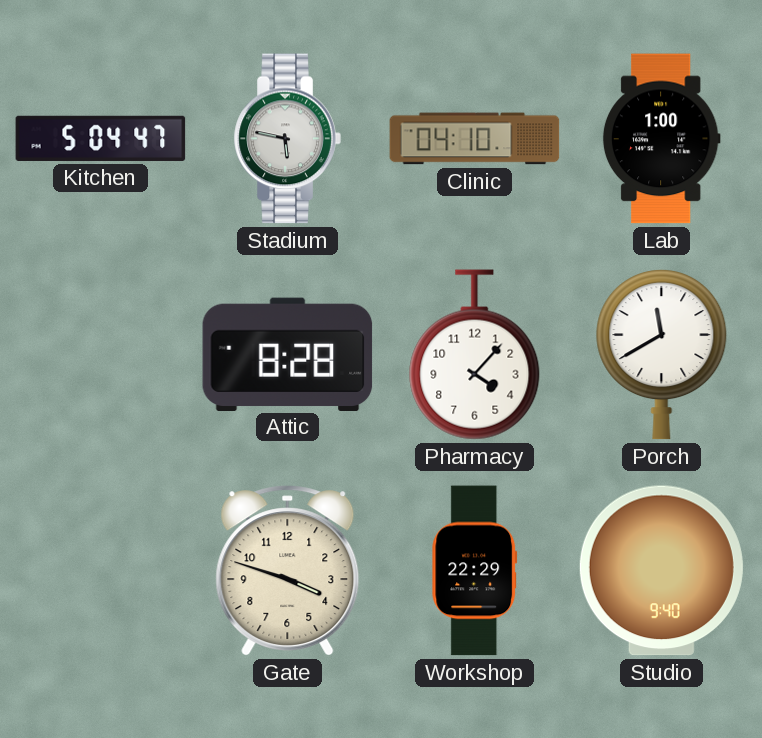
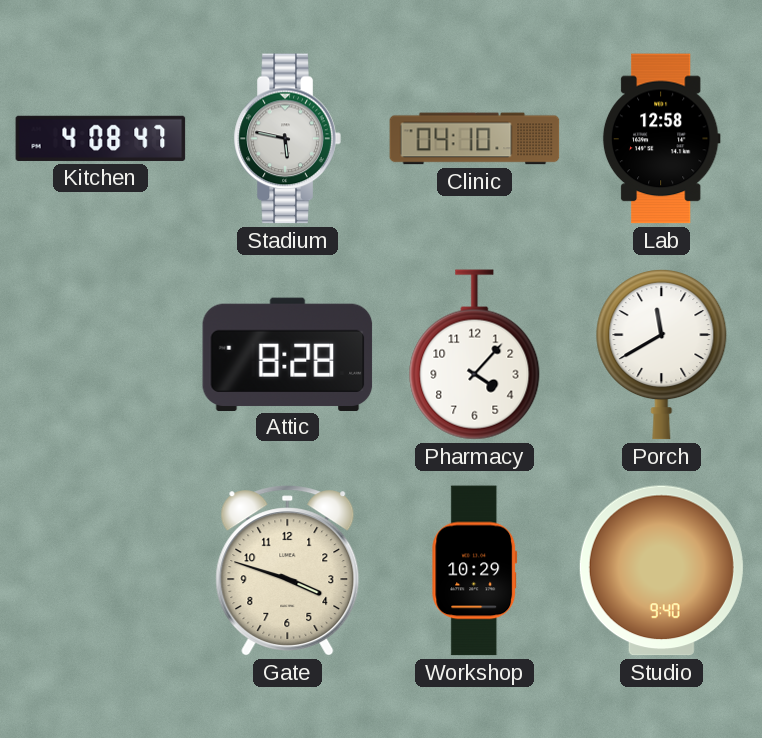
Kitchen: 5:04 -> 4:08 (101, 138)
Lab: 1:00 -> 12:58 (661, 139)
Workshop: 22:29 -> 10:29 (475, 571)
